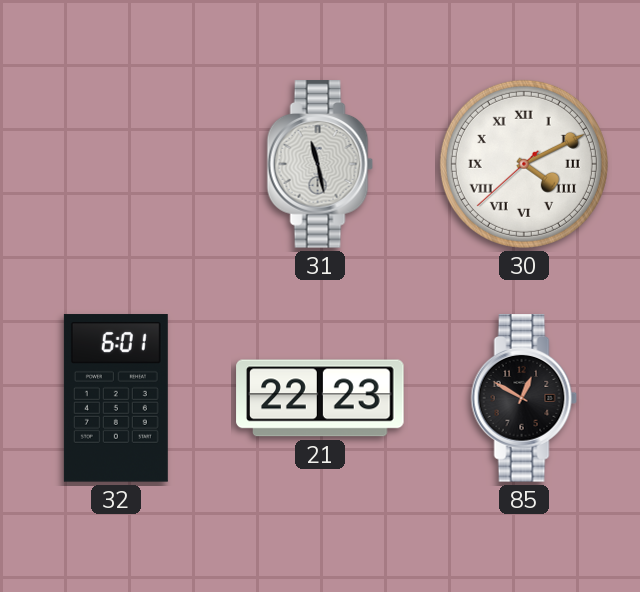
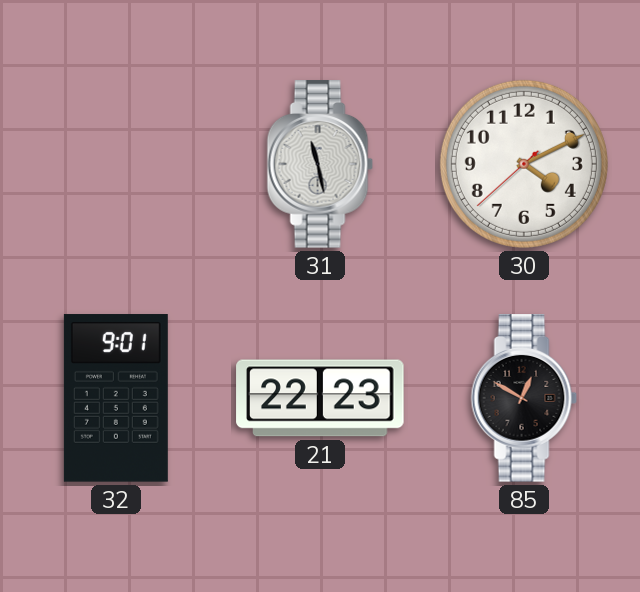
30 numerals: Roman -> Arabic (524, 164)
32: 6:01 -> 9:01 (116, 398)
